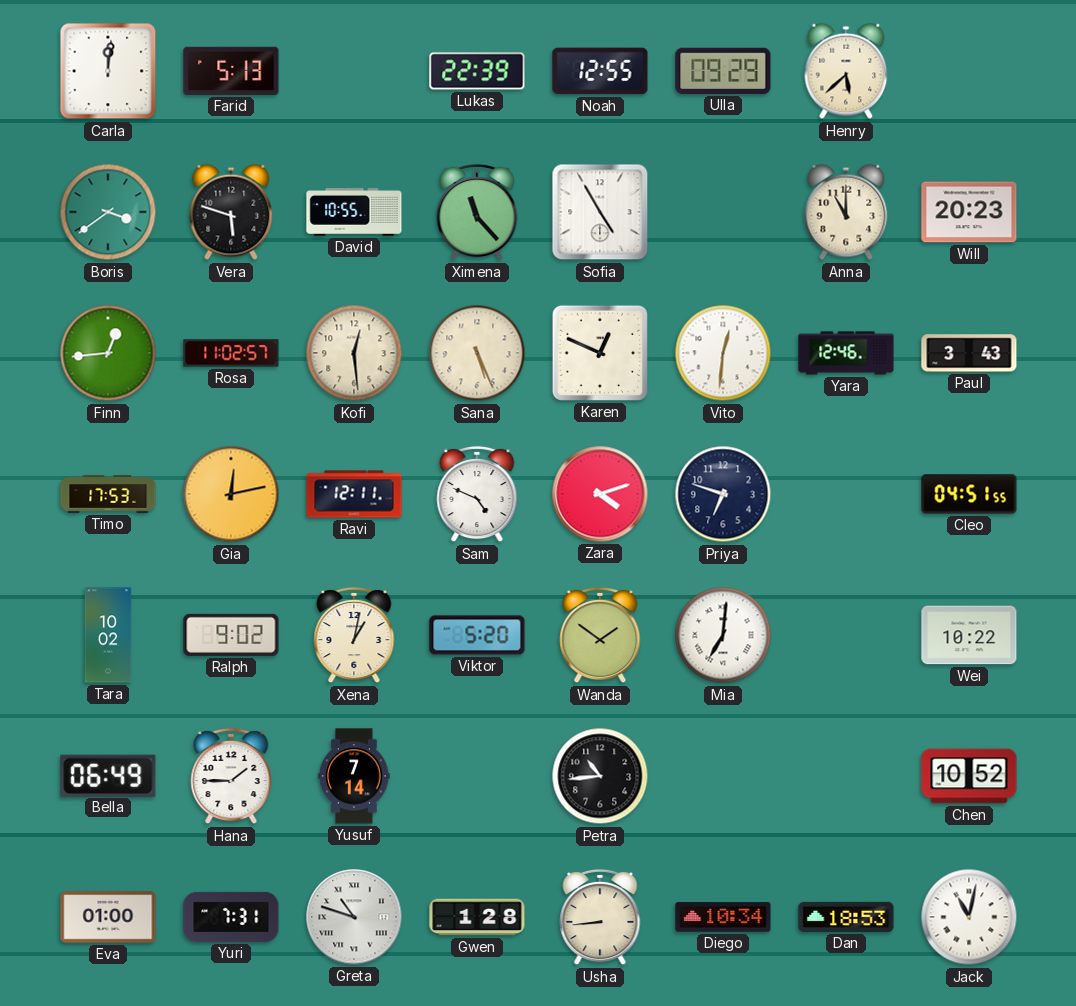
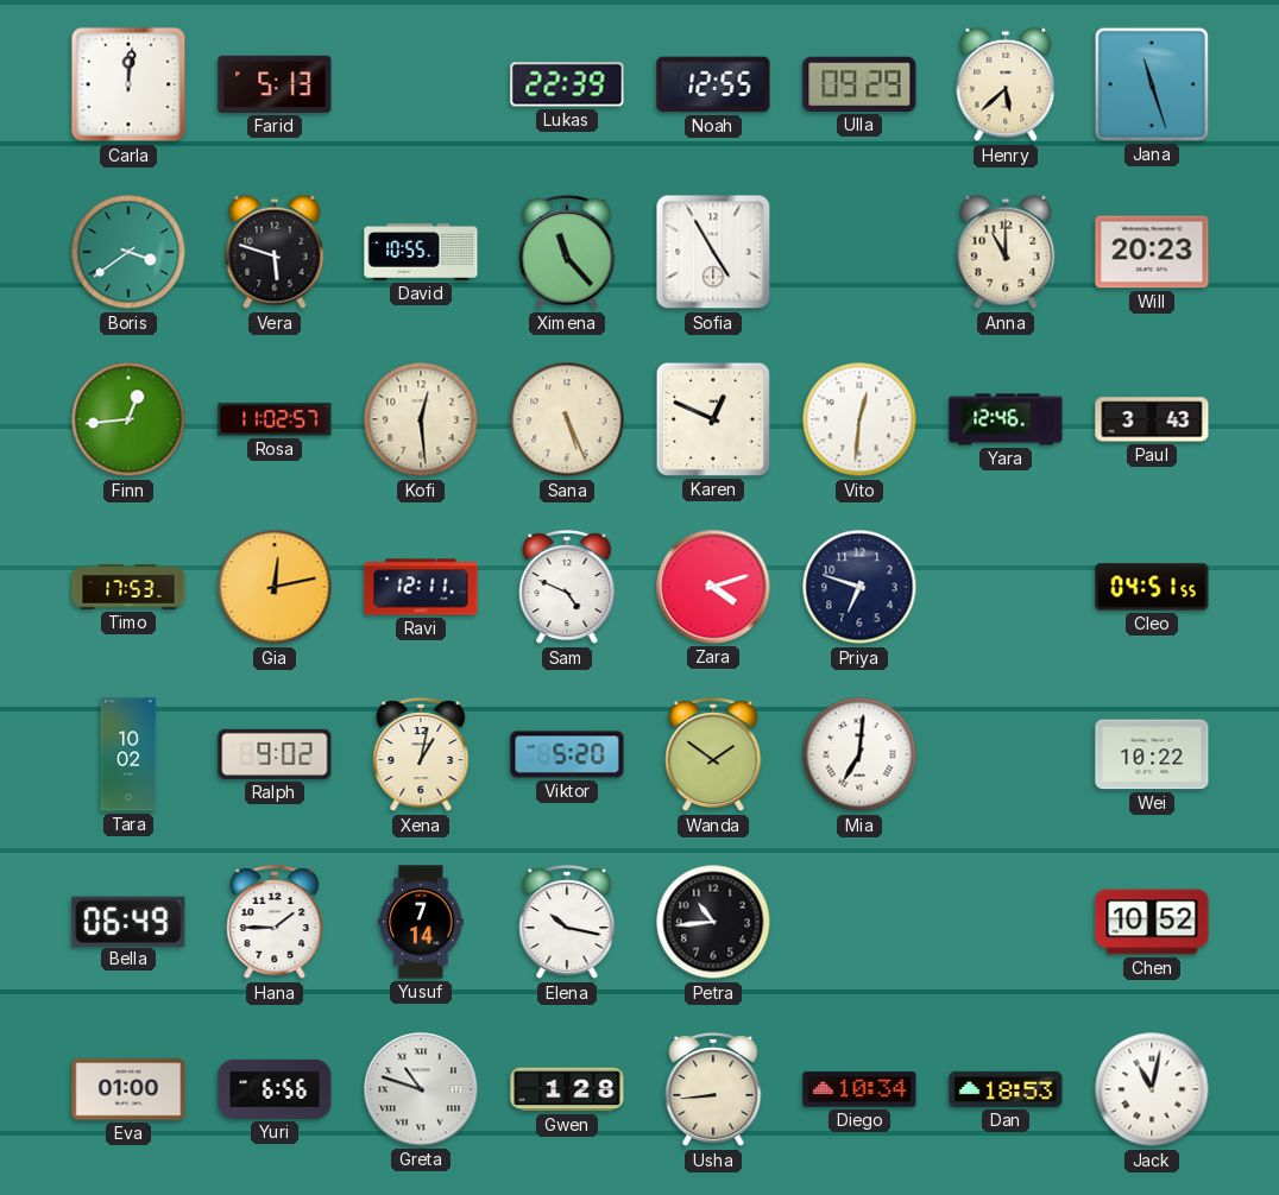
Jana: none -> 11:27 (1152, 84)
Elena: none -> 10:17 (567, 922)
Yuri: 7:31 -> 6:56 (275, 1089)
